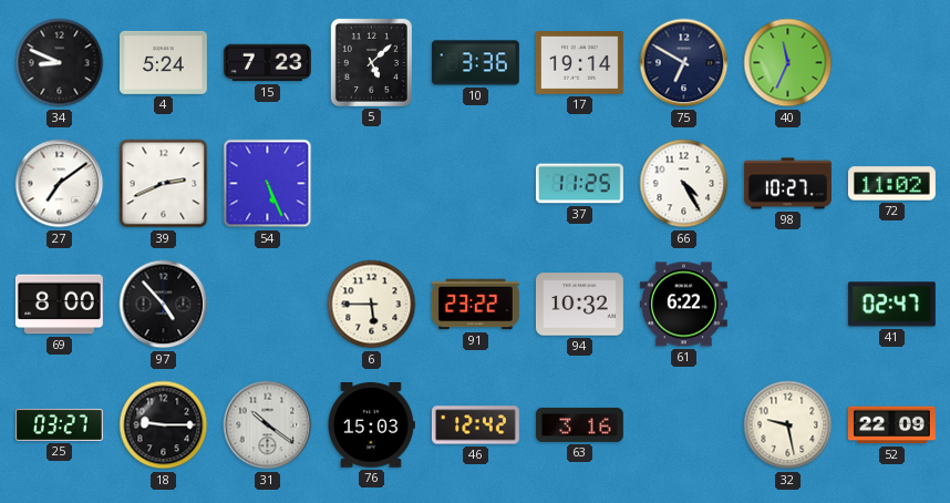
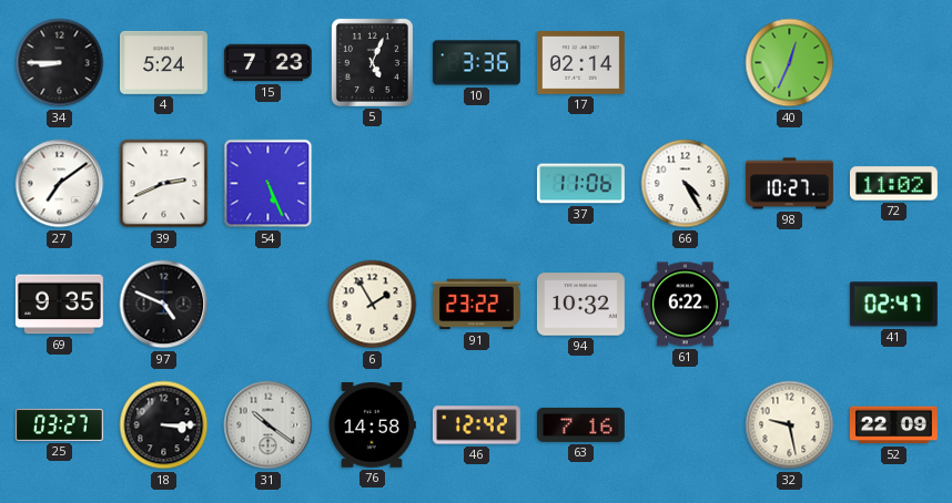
34: 8:49 -> 8:45 (60, 63)
5: 5:08 -> 5:04 (372, 62)
17: 19:14 -> 02:14 (580, 63)
75: 6:50 -> none (684, 63)
40: 11:34 -> 12:34 (790, 63)
37: 11:25 -> 11:06 (580, 184)
69: 8:00 -> 9:35 (59, 305)
97: 4:53 -> 4:49 (164, 305)
6: 5:45 -> 1:55 (373, 305)
18: 9:15 -> 3:15 (164, 425)
76: 15:03 -> 14:58 (373, 425)
63: 3:16 -> 7:16 (580, 424)
